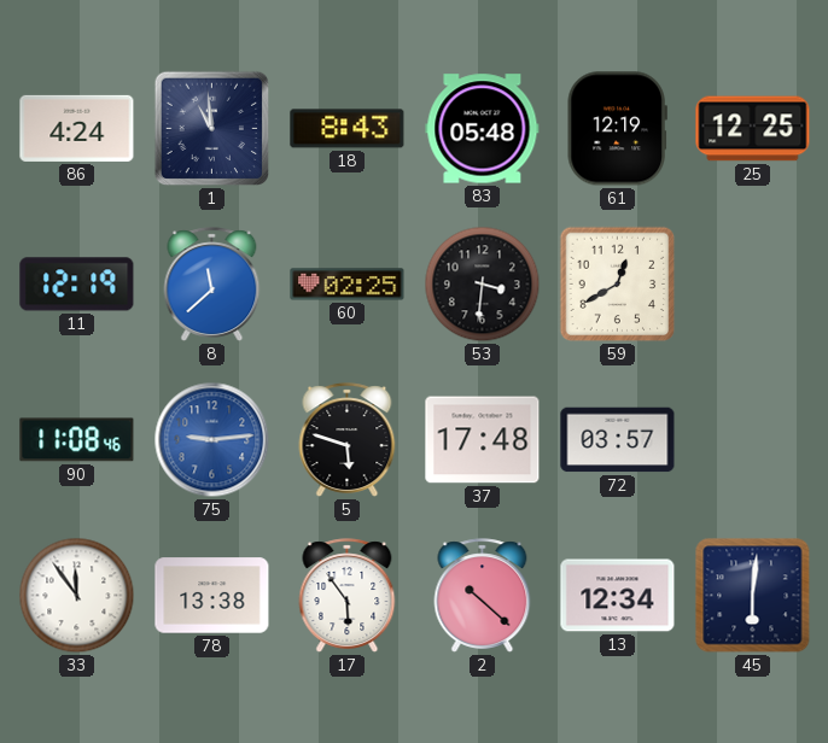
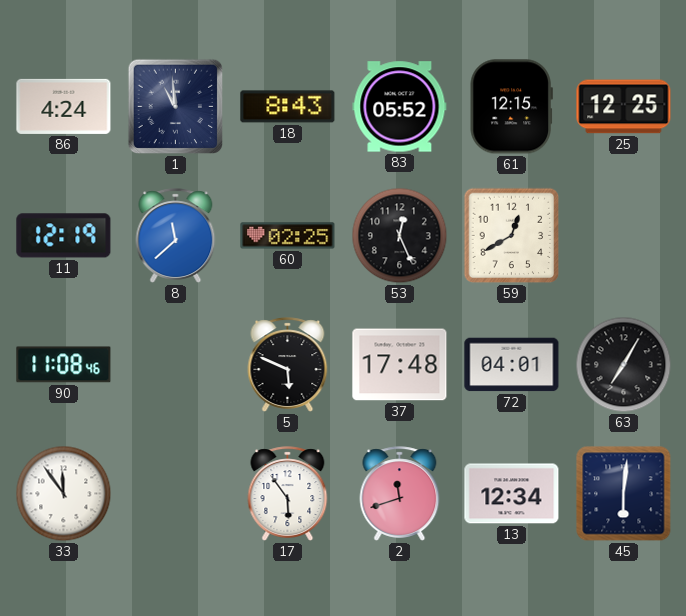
83: 05:48 -> 05:52 (400, 107)
61: 12:19 -> 12:15 (511, 107)
53: 3:31 -> 12:26 (400, 236)
75: 9:14 -> none (212, 440)
5: 5:48 -> 5:49 (288, 365)
72: 03:57 -> 04:01 (512, 365)
63: none -> 7:05 (624, 365)
78: 13:38 -> none (212, 596)
2: 10:22 -> 11:42 (400, 494)
